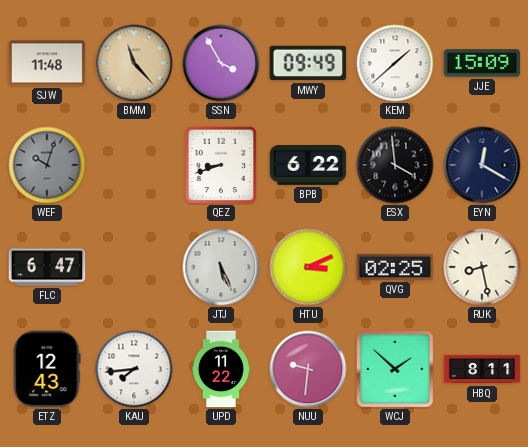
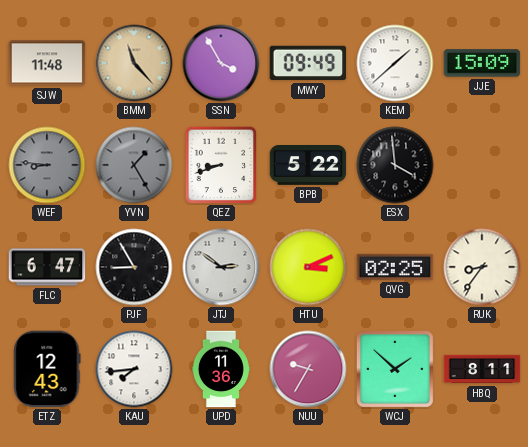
WEF: 10:03 -> 8:46 (47, 165)
YVN: none -> 1:25 (134, 165)
BPB: 6:22 -> 5:22 (308, 166)
EYN: 12:20 -> none (482, 165)
PJF: none -> 8:55 (134, 267)
JTJ: 5:26 -> 2:51 (221, 267)
RUK: 8:28 -> 8:36 (482, 267)
UPD: 11:22 -> 11:36 (221, 369)
NUU: 9:31 -> 9:35 (308, 369)
